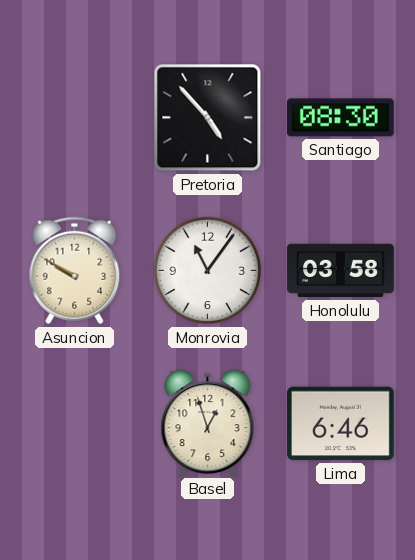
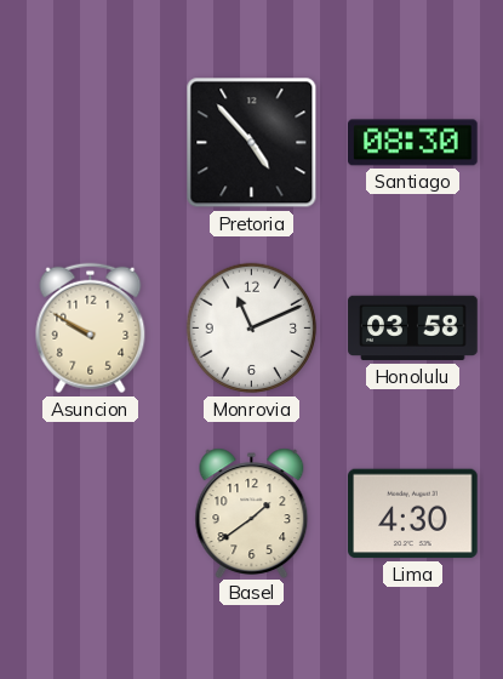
Monrovia: 11:06 -> 11:11 (252, 329)
Basel: 12:57 -> 1:39 (252, 513)
Lima: 6:46 -> 4:30 (413, 514)
